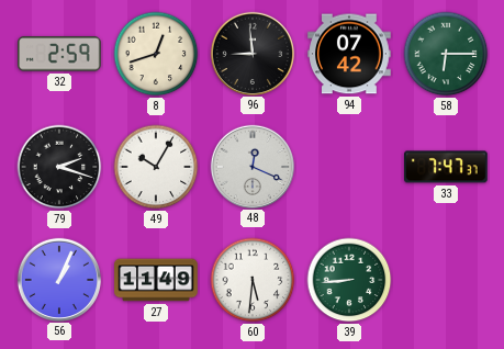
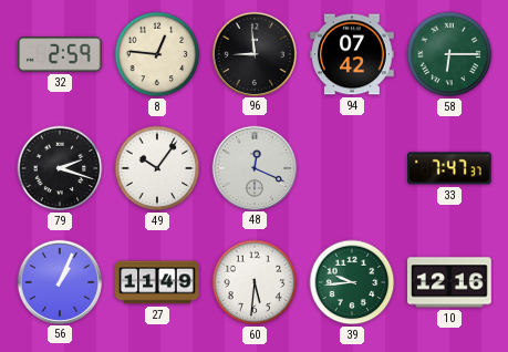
8: 12:42 -> 12:46 (157, 54)
49: 10:05 -> 10:06 (157, 168)
39: 8:44 -> 9:44 (352, 282)
10: none -> 12:16 (449, 282)
